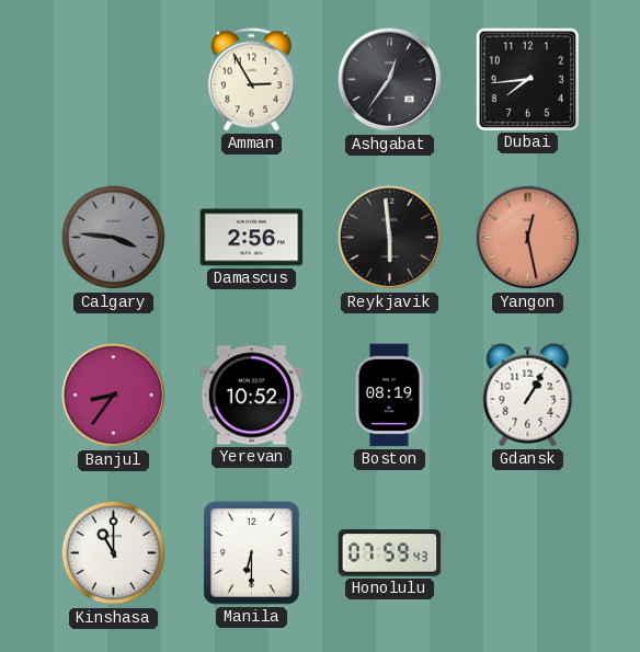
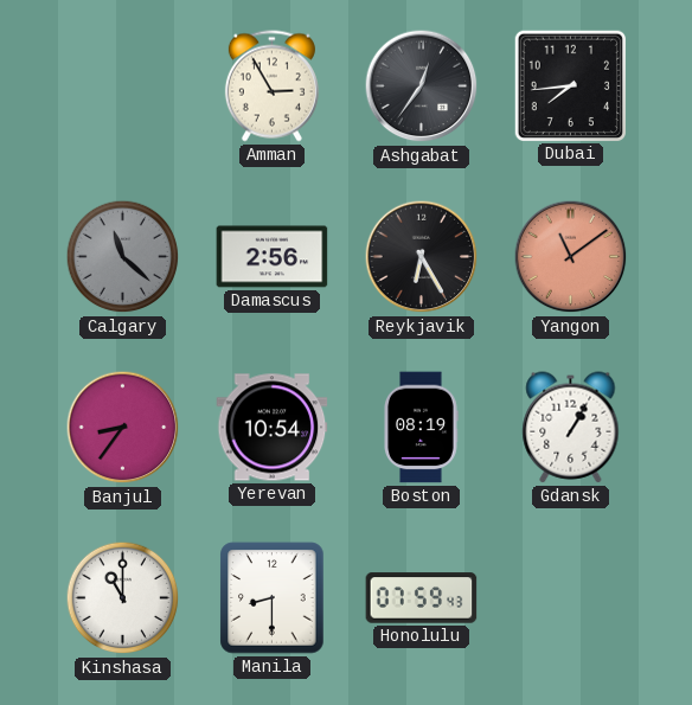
Calgary: 3:46 -> 11:22 (123, 257)
Reykjavik: 5:59 -> 6:25 (422, 257)
Yangon: 12:28 -> 11:09 (571, 257)
Yerevan: 10:52 -> 10:54 (273, 428)
Manila: 6:30 -> 8:30 (273, 598)
